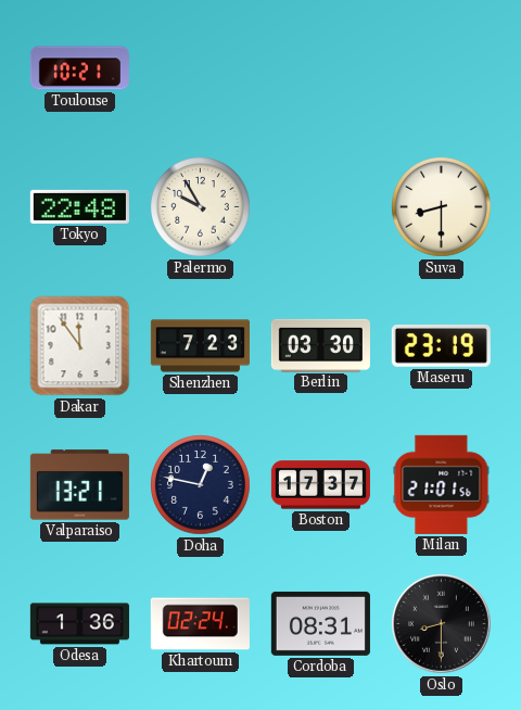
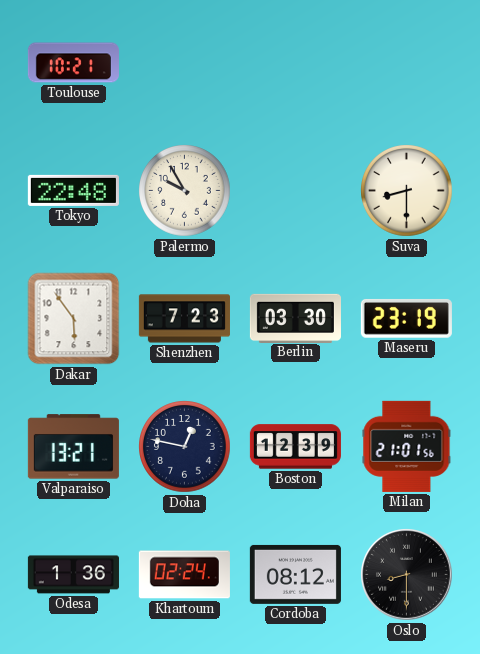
Dakar: 11:54 -> 5:54 (74, 319)
Boston: 17:37 -> 12:39 (295, 447)
Cordoba: 08:31 -> 08:12 (295, 574)
